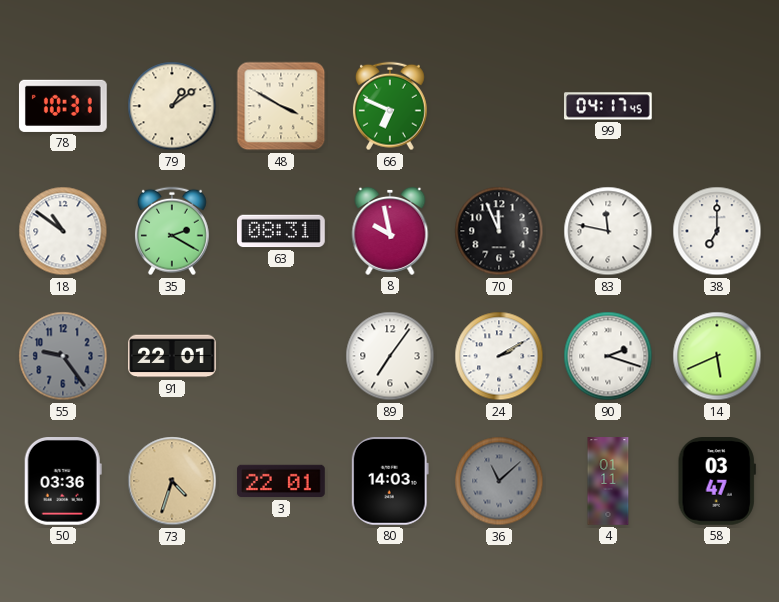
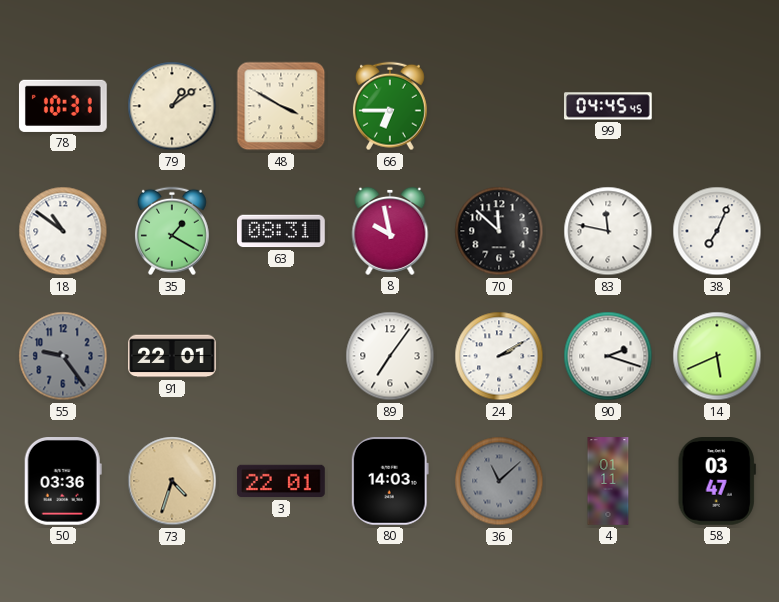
66: 6:49 -> 6:45 (390, 106)
99: 04:17 -> 04:45 (609, 106)
35: 2:20 -> 1:20 (172, 231)
70: 11:56 -> 11:52 (499, 231)
38: 7:00 -> 7:04 (717, 231)
